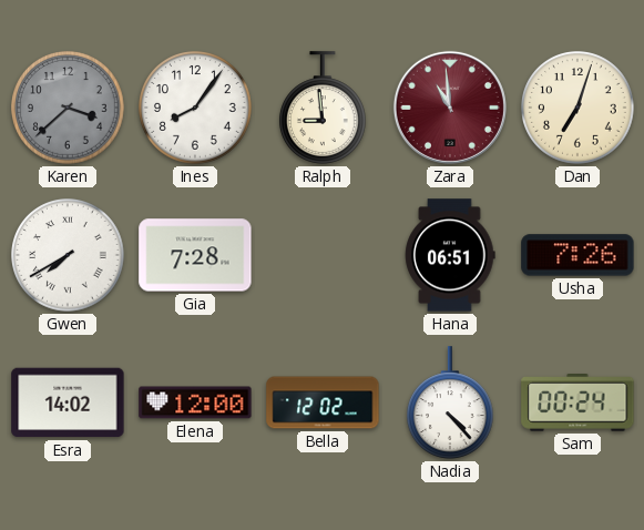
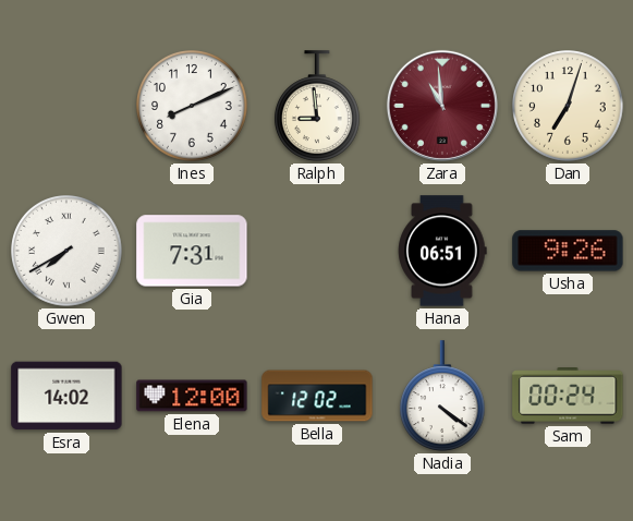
Karen: 3:38 -> none (69, 109)
Ines: 8:06 -> 8:11 (193, 107)
Gia: 7:28 -> 7:31 (192, 251)
Usha: 7:26 -> 9:26 (568, 251)
Nadia: 4:23 -> 4:21 (443, 396)
